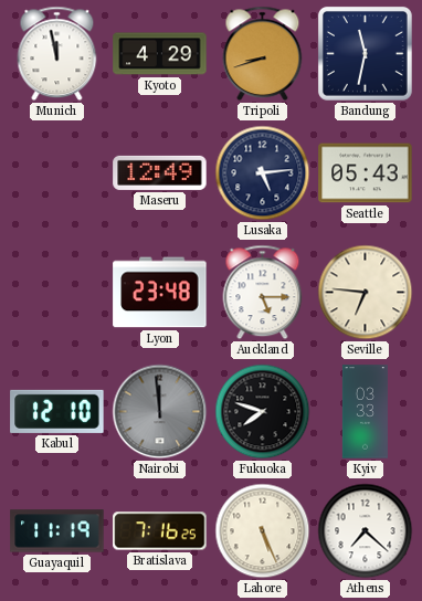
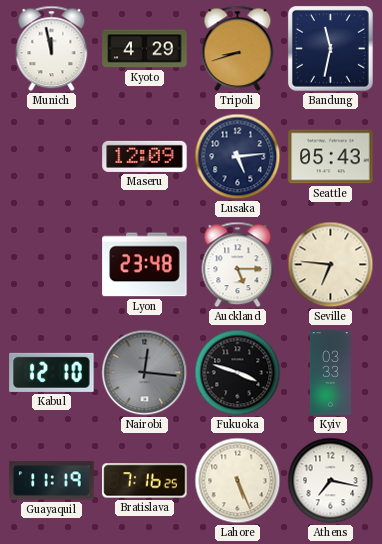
Maseru: 12:49 -> 12:09 (145, 156)
Nairobi: 11:59 -> 12:16 (145, 373)
Fukuoka: 7:48 -> 3:48 (238, 373)
Athens: 7:22 -> 7:17 (331, 481)
